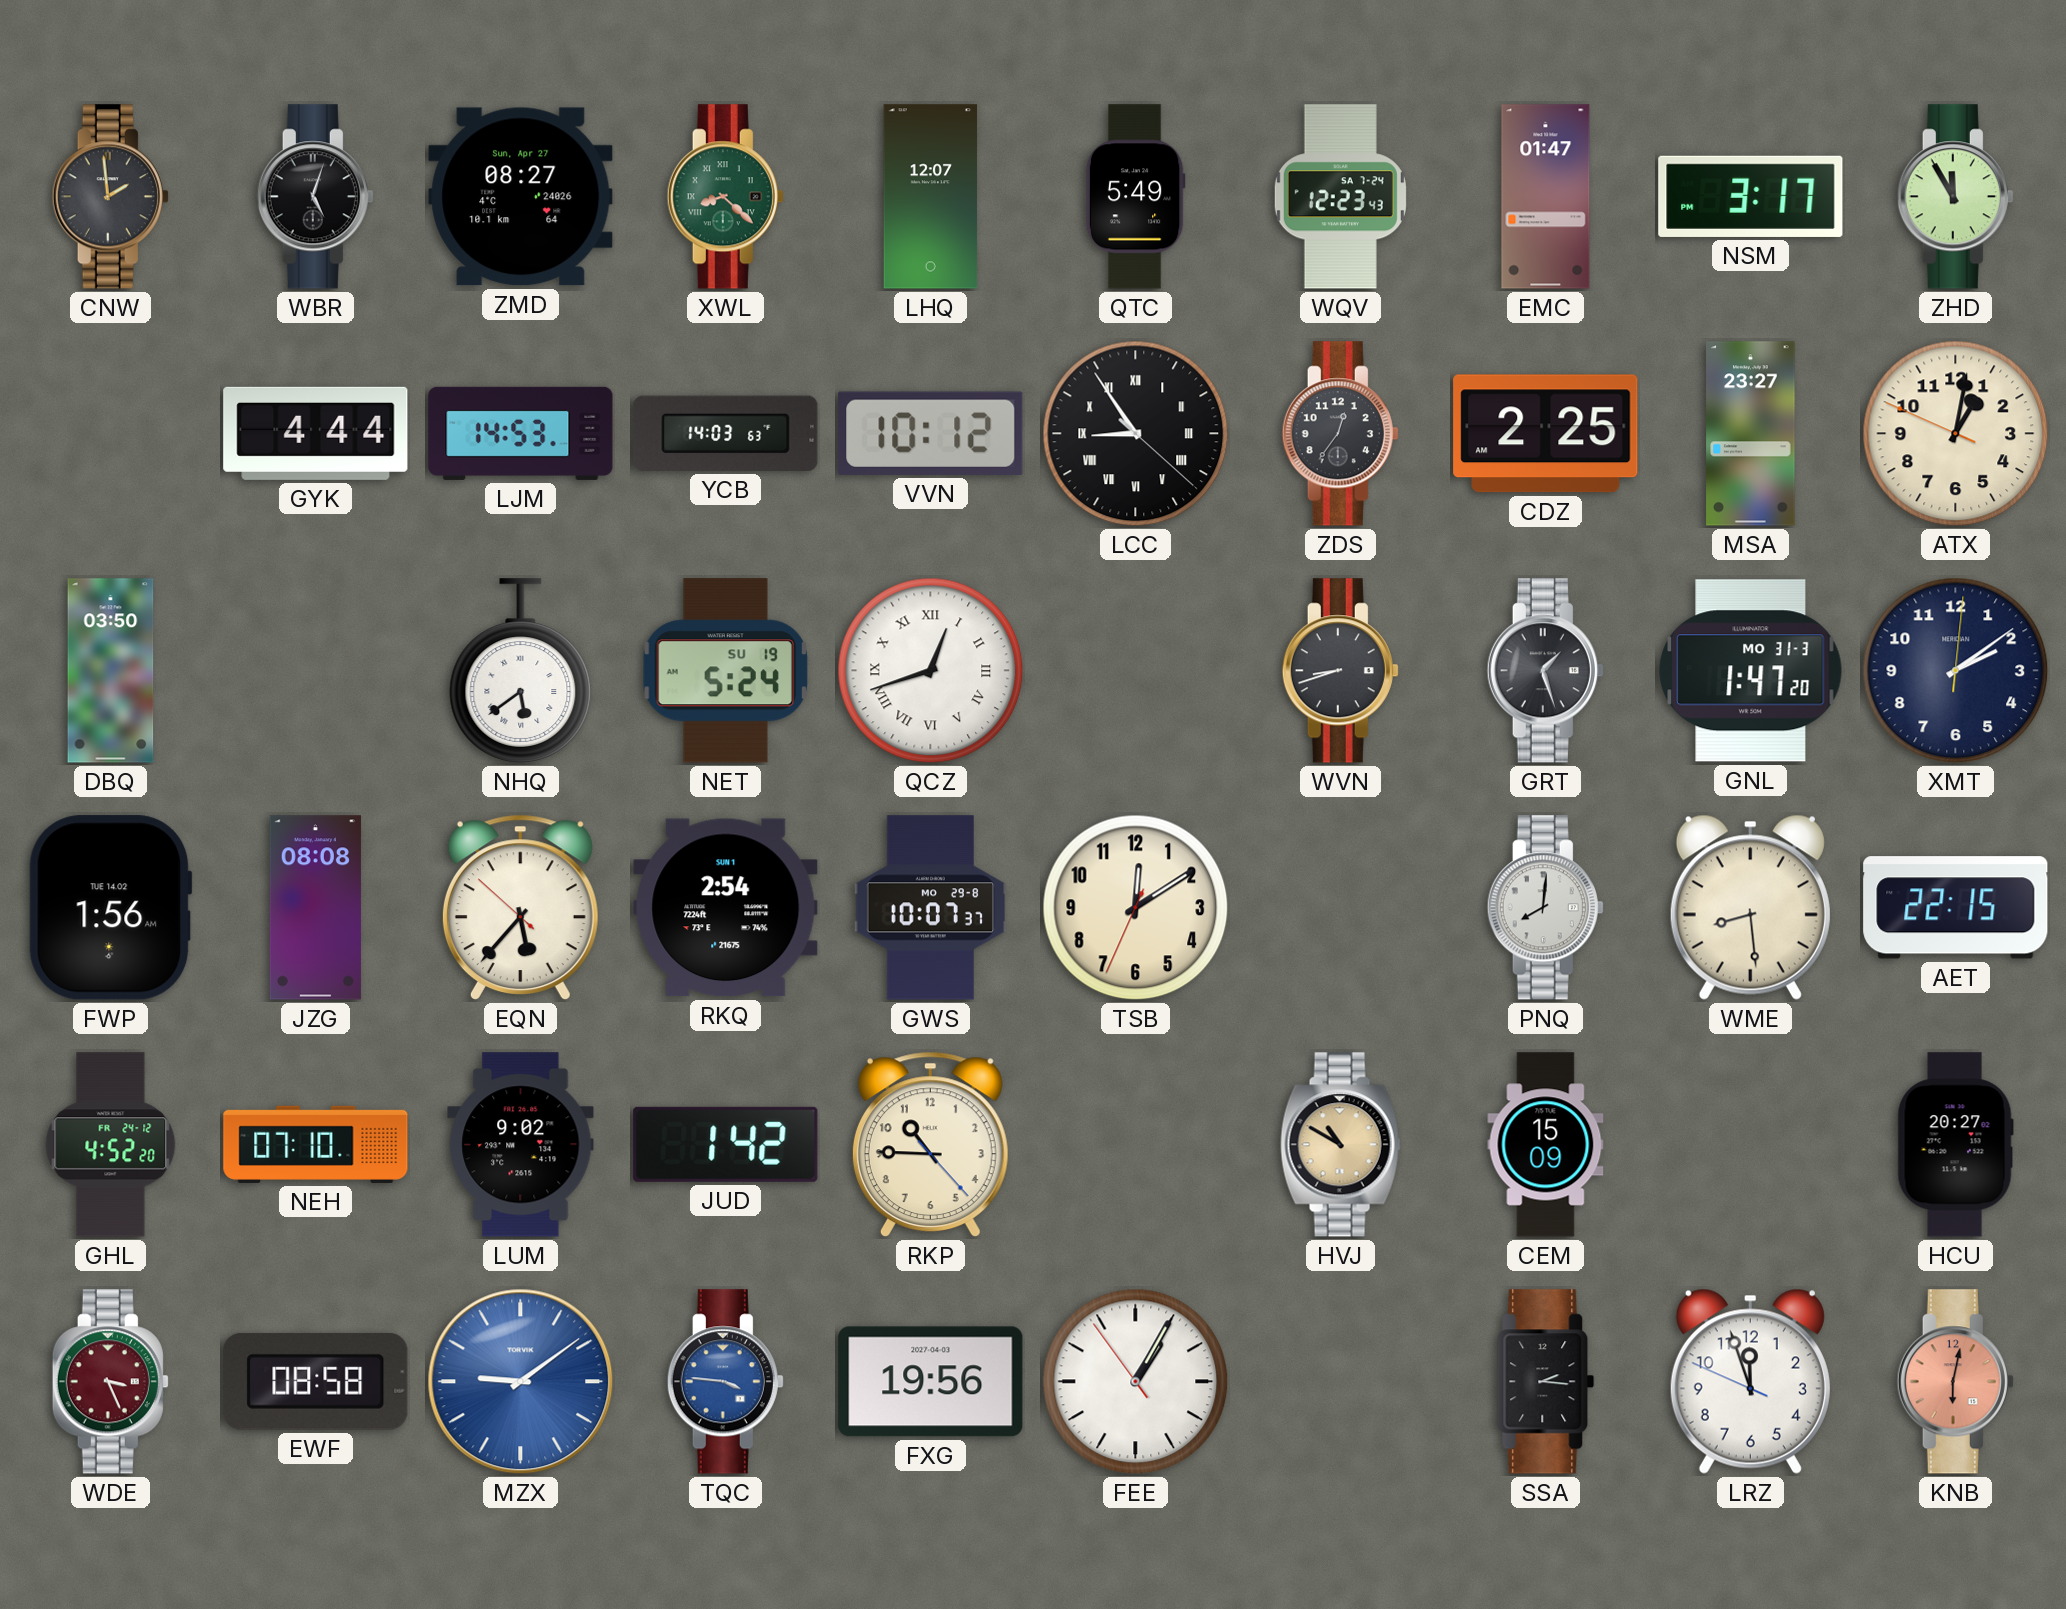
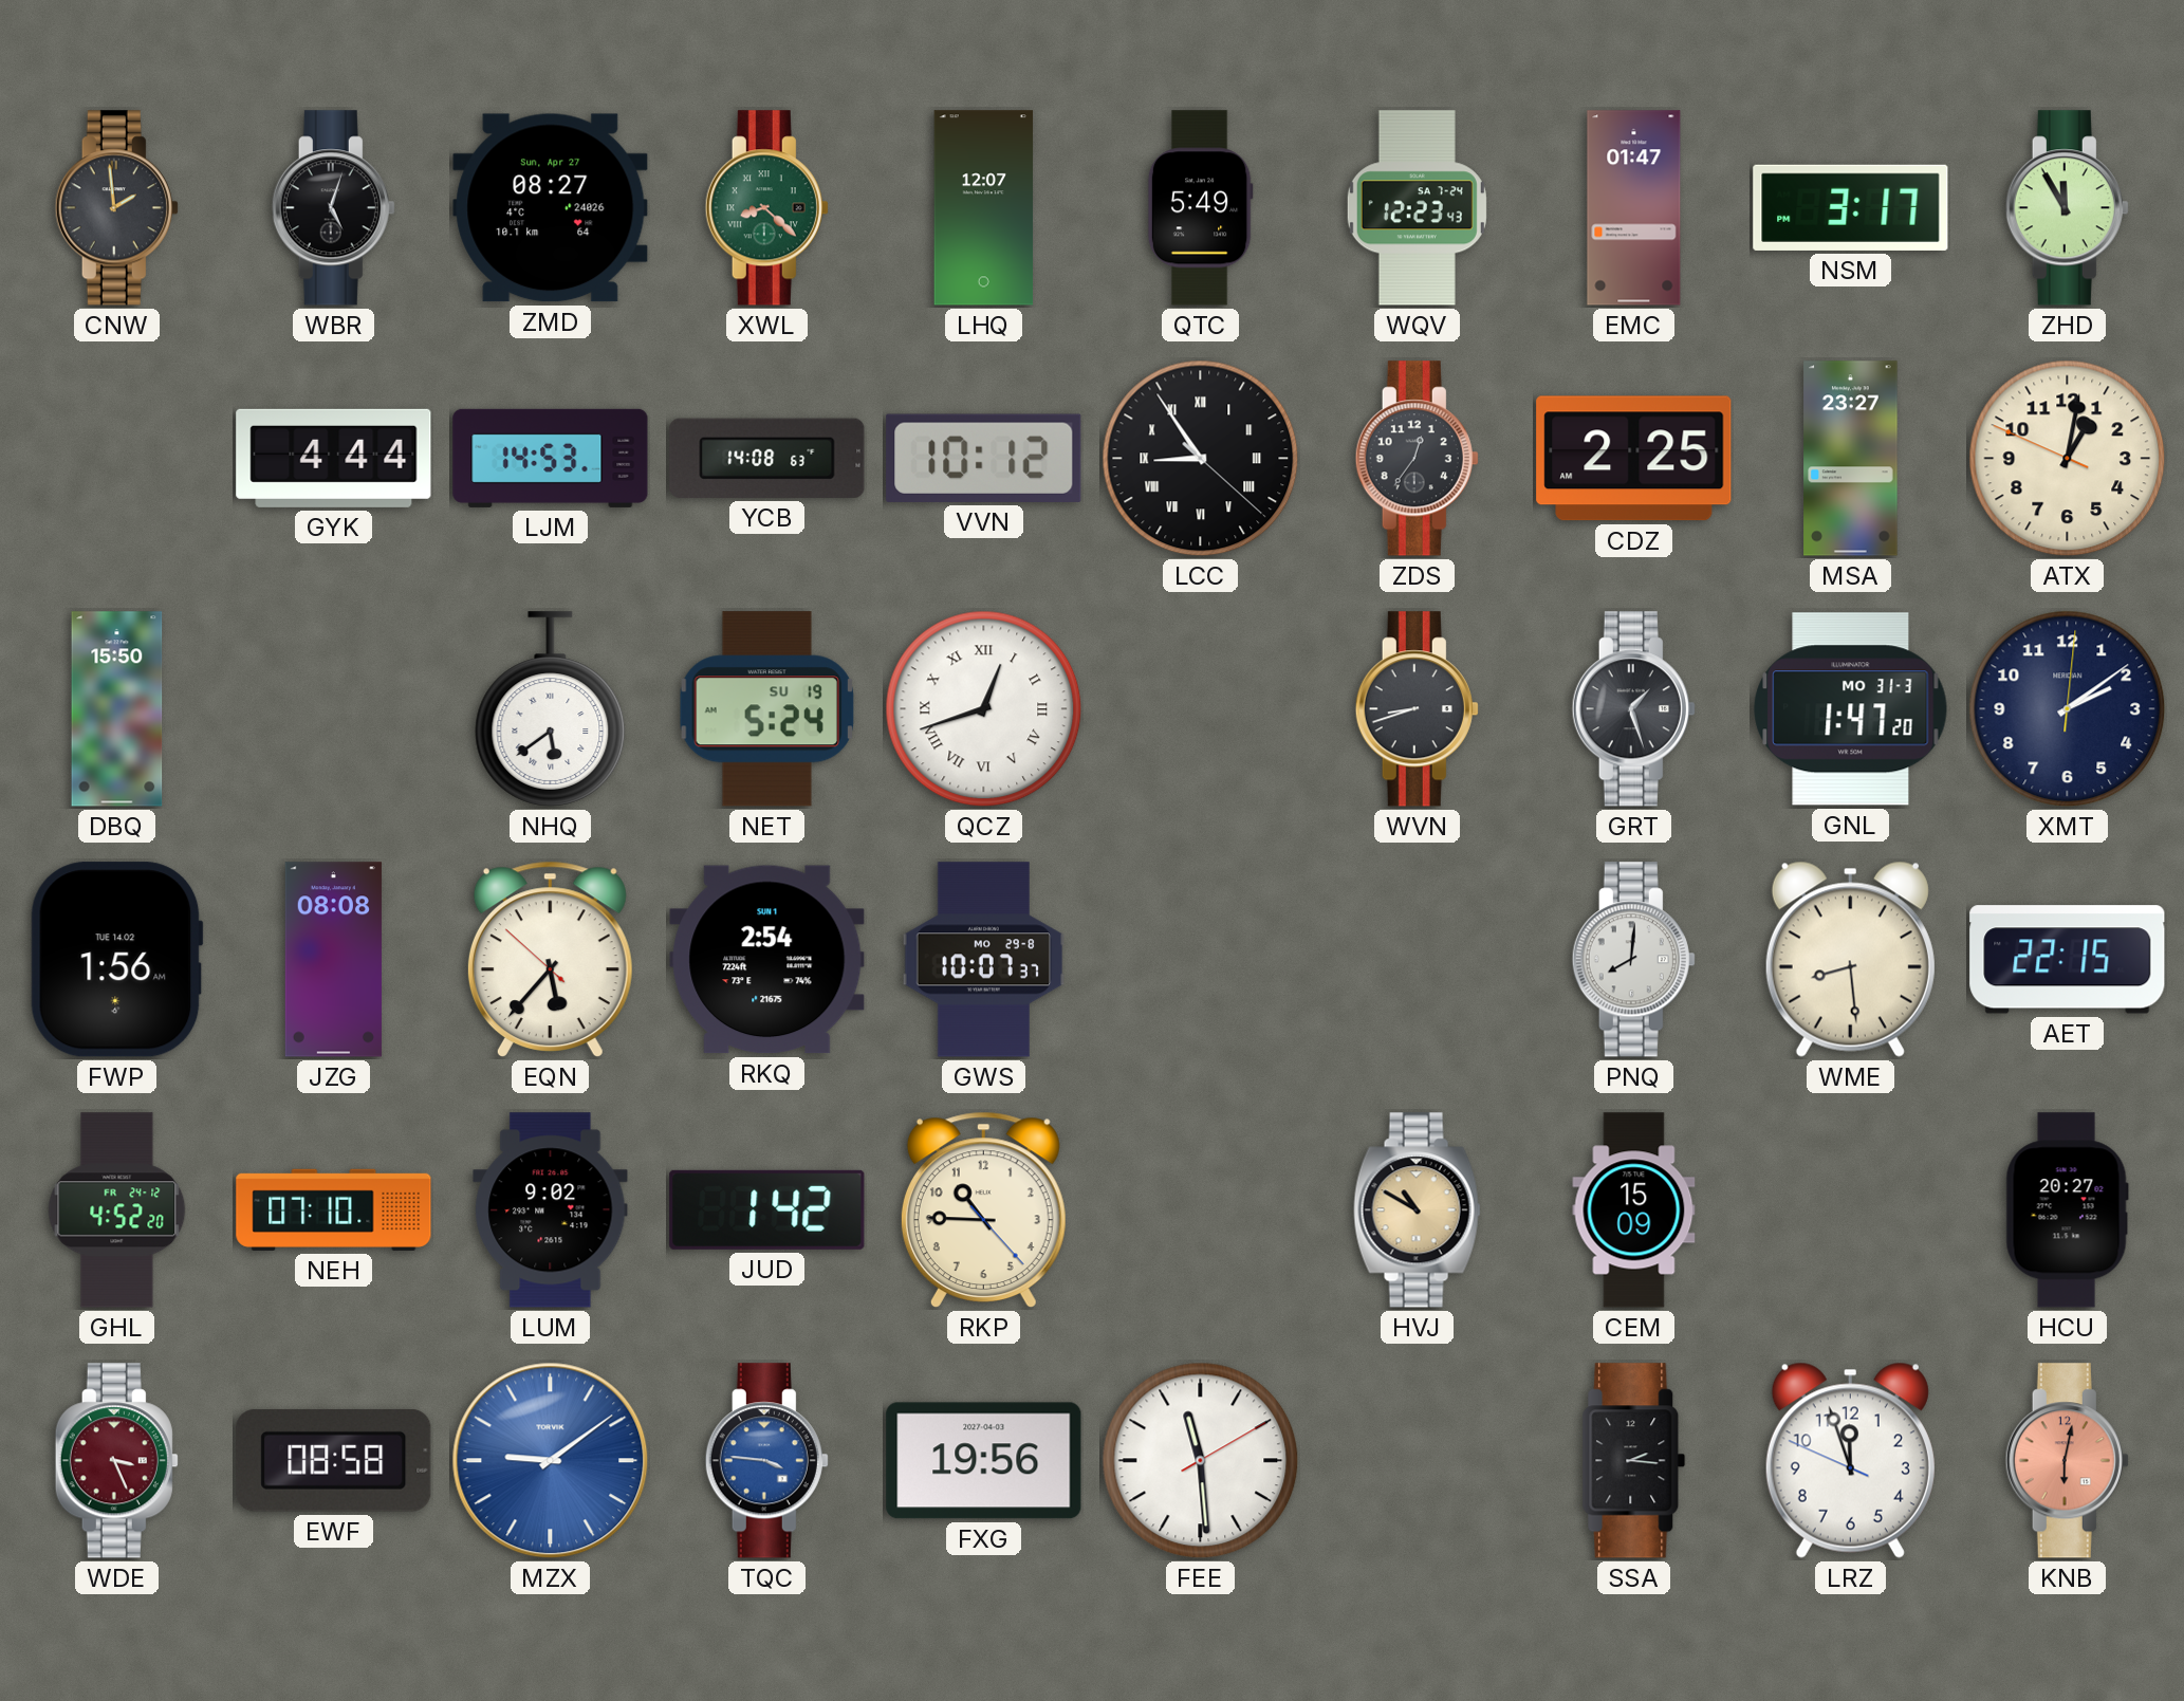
YCB: 14:03 -> 14:08 (767, 458)
DBQ: 03:50 -> 15:50 (117, 709)
TSB: 12:09 -> none (1136, 908)
FEE: 1:04 -> 11:29 (1201, 1461)
